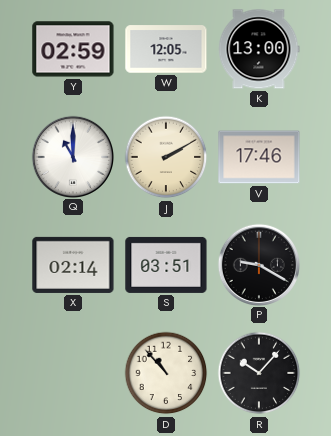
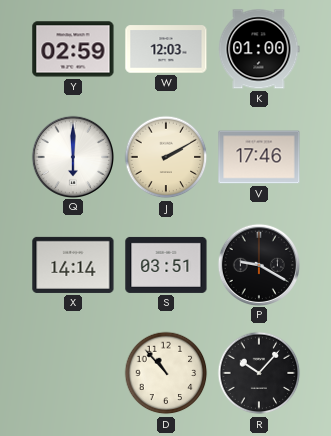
W: 12:05 -> 12:03 (166, 49)
K: 13:00 -> 01:00 (259, 49)
Q: 11:00 -> 6:00 (72, 156)
X: 02:14 -> 14:14 (73, 265)
